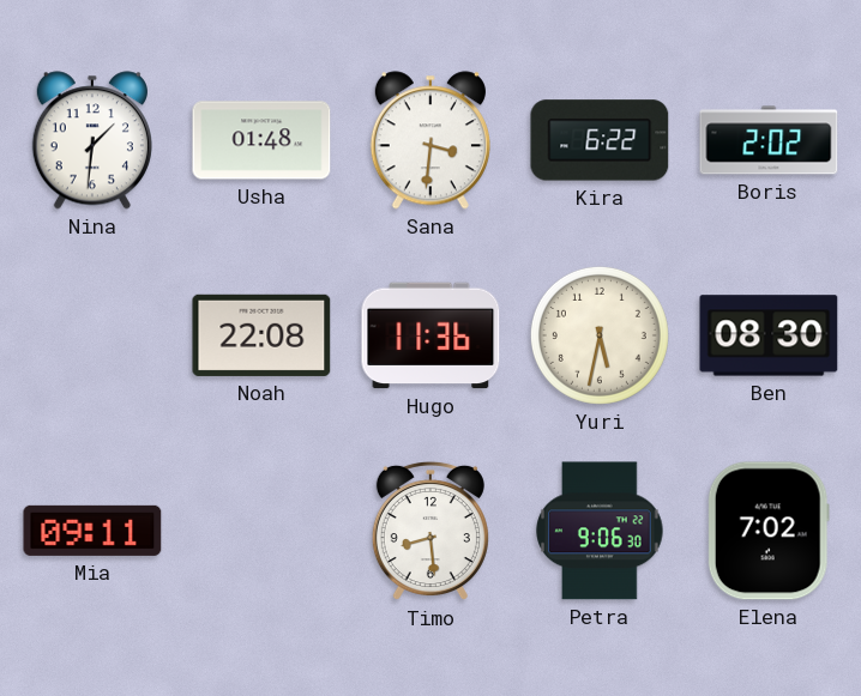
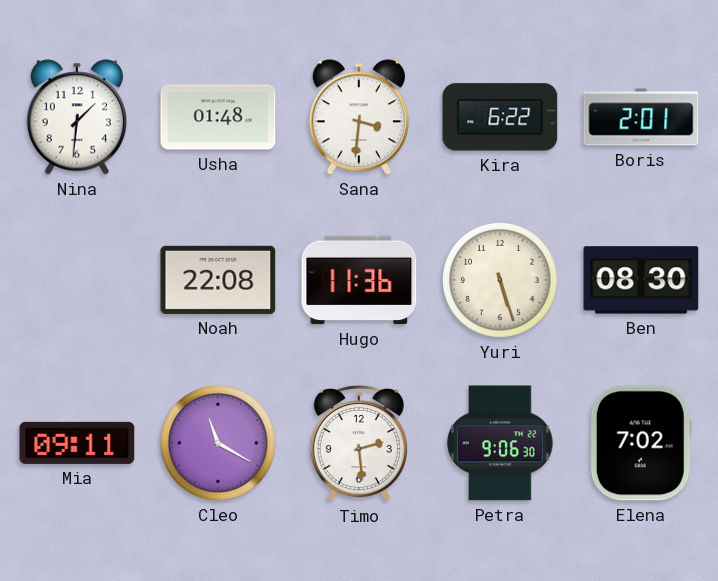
Boris: 2:02 -> 2:01 (641, 117)
Yuri: 5:32 -> 5:27 (500, 280)
Cleo: none -> 11:20 (218, 443)
Timo: 8:29 -> 2:29 (359, 443)
